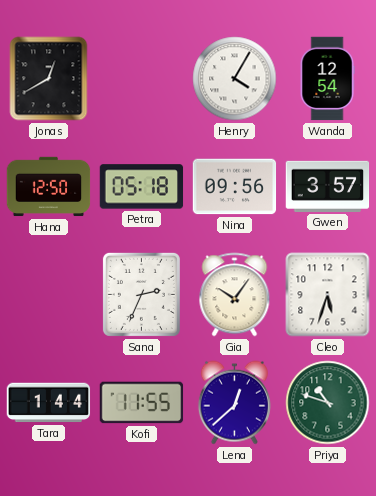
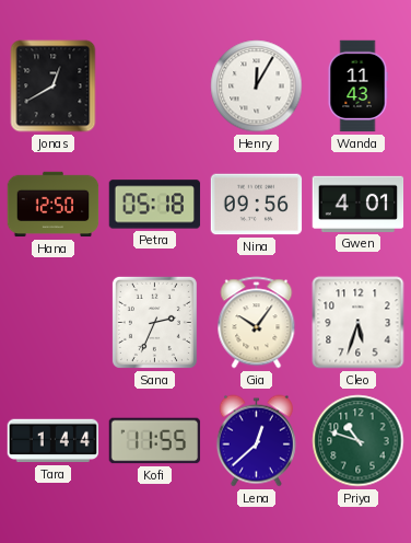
Henry: 4:05 -> 12:05 (257, 86)
Wanda: 12:54 -> 11:43 (357, 86)
Gwen: 3:57 -> 4:01 (359, 204)
